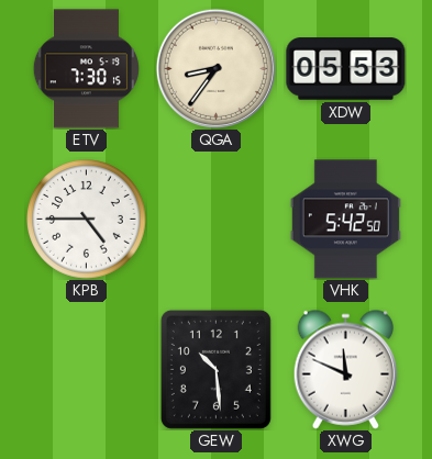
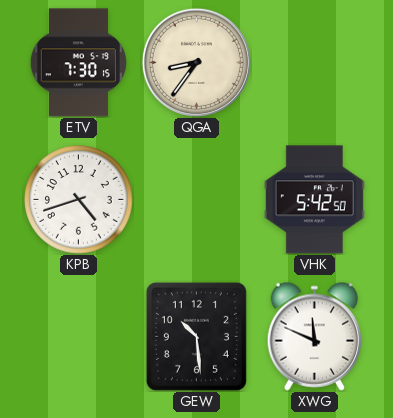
XDW: 05:53 -> none (346, 69)
KPB: 4:45 -> 4:42 (79, 200)
